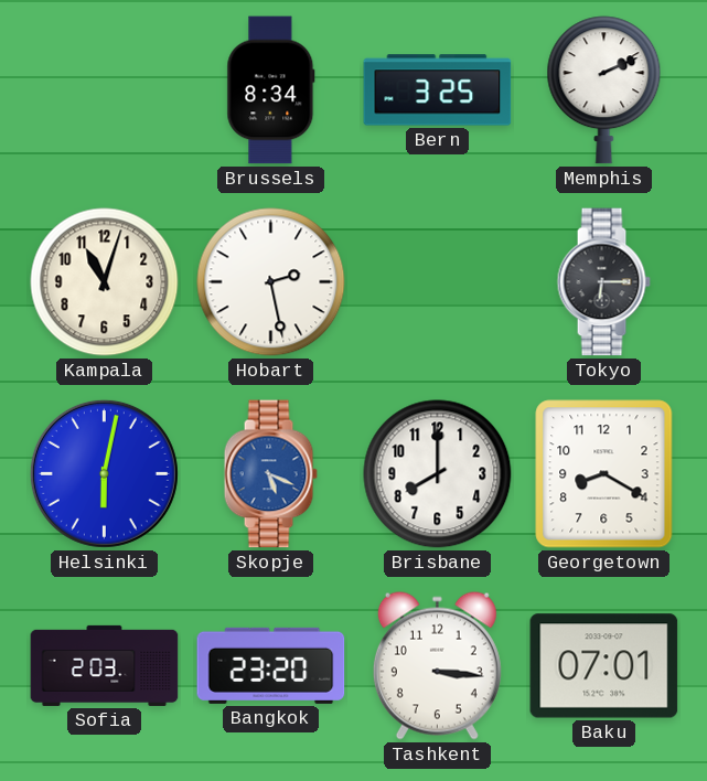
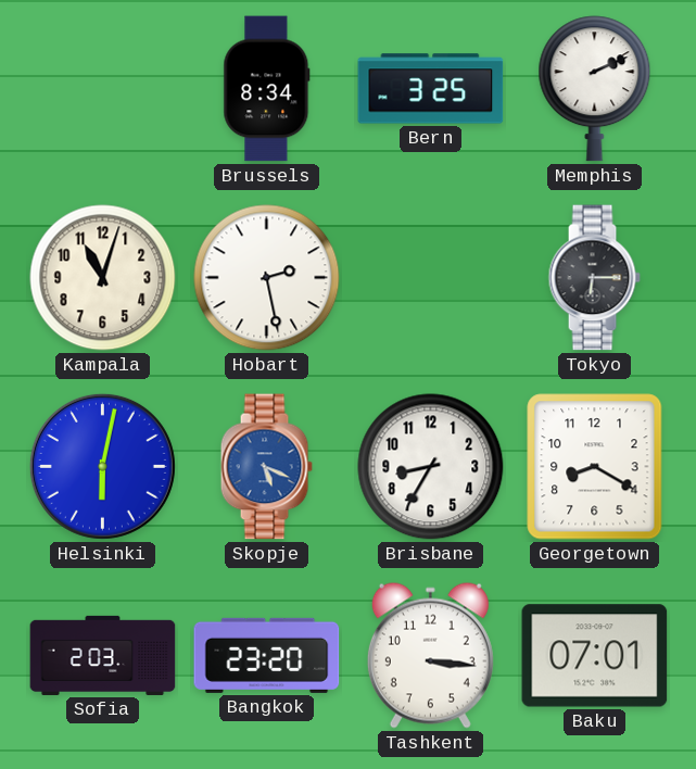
Brisbane: 8:00 -> 8:35 (431, 467)
